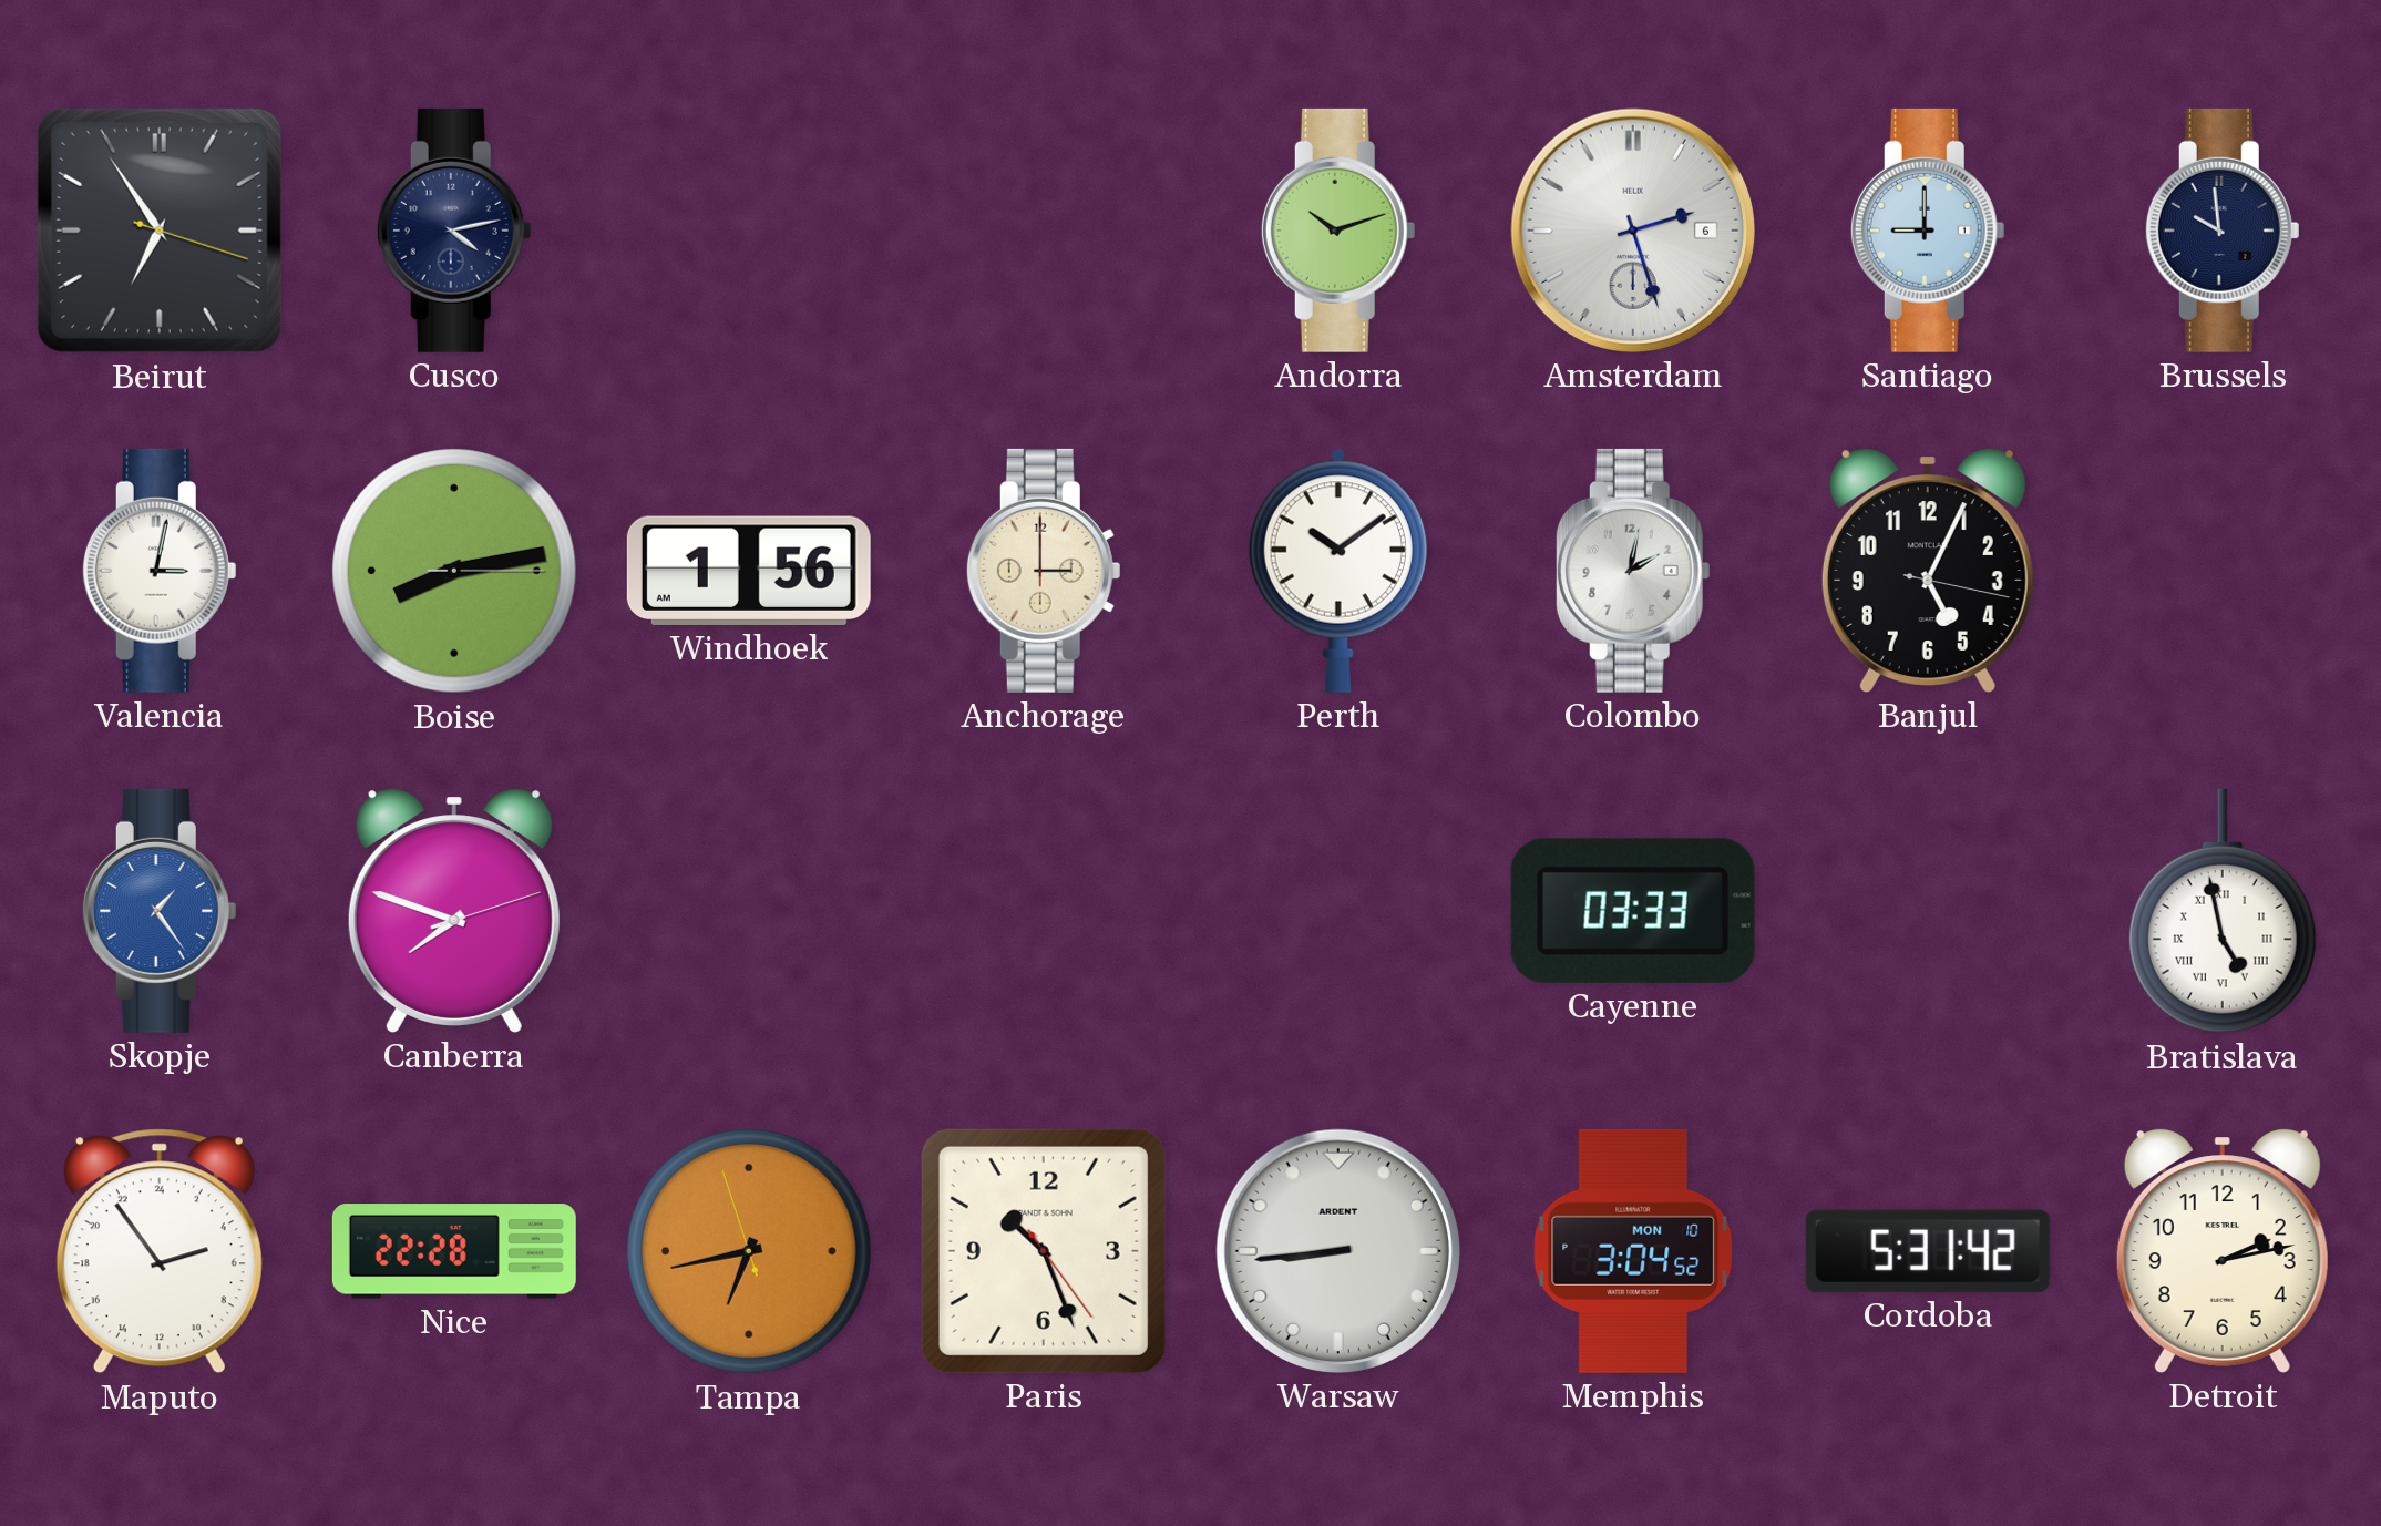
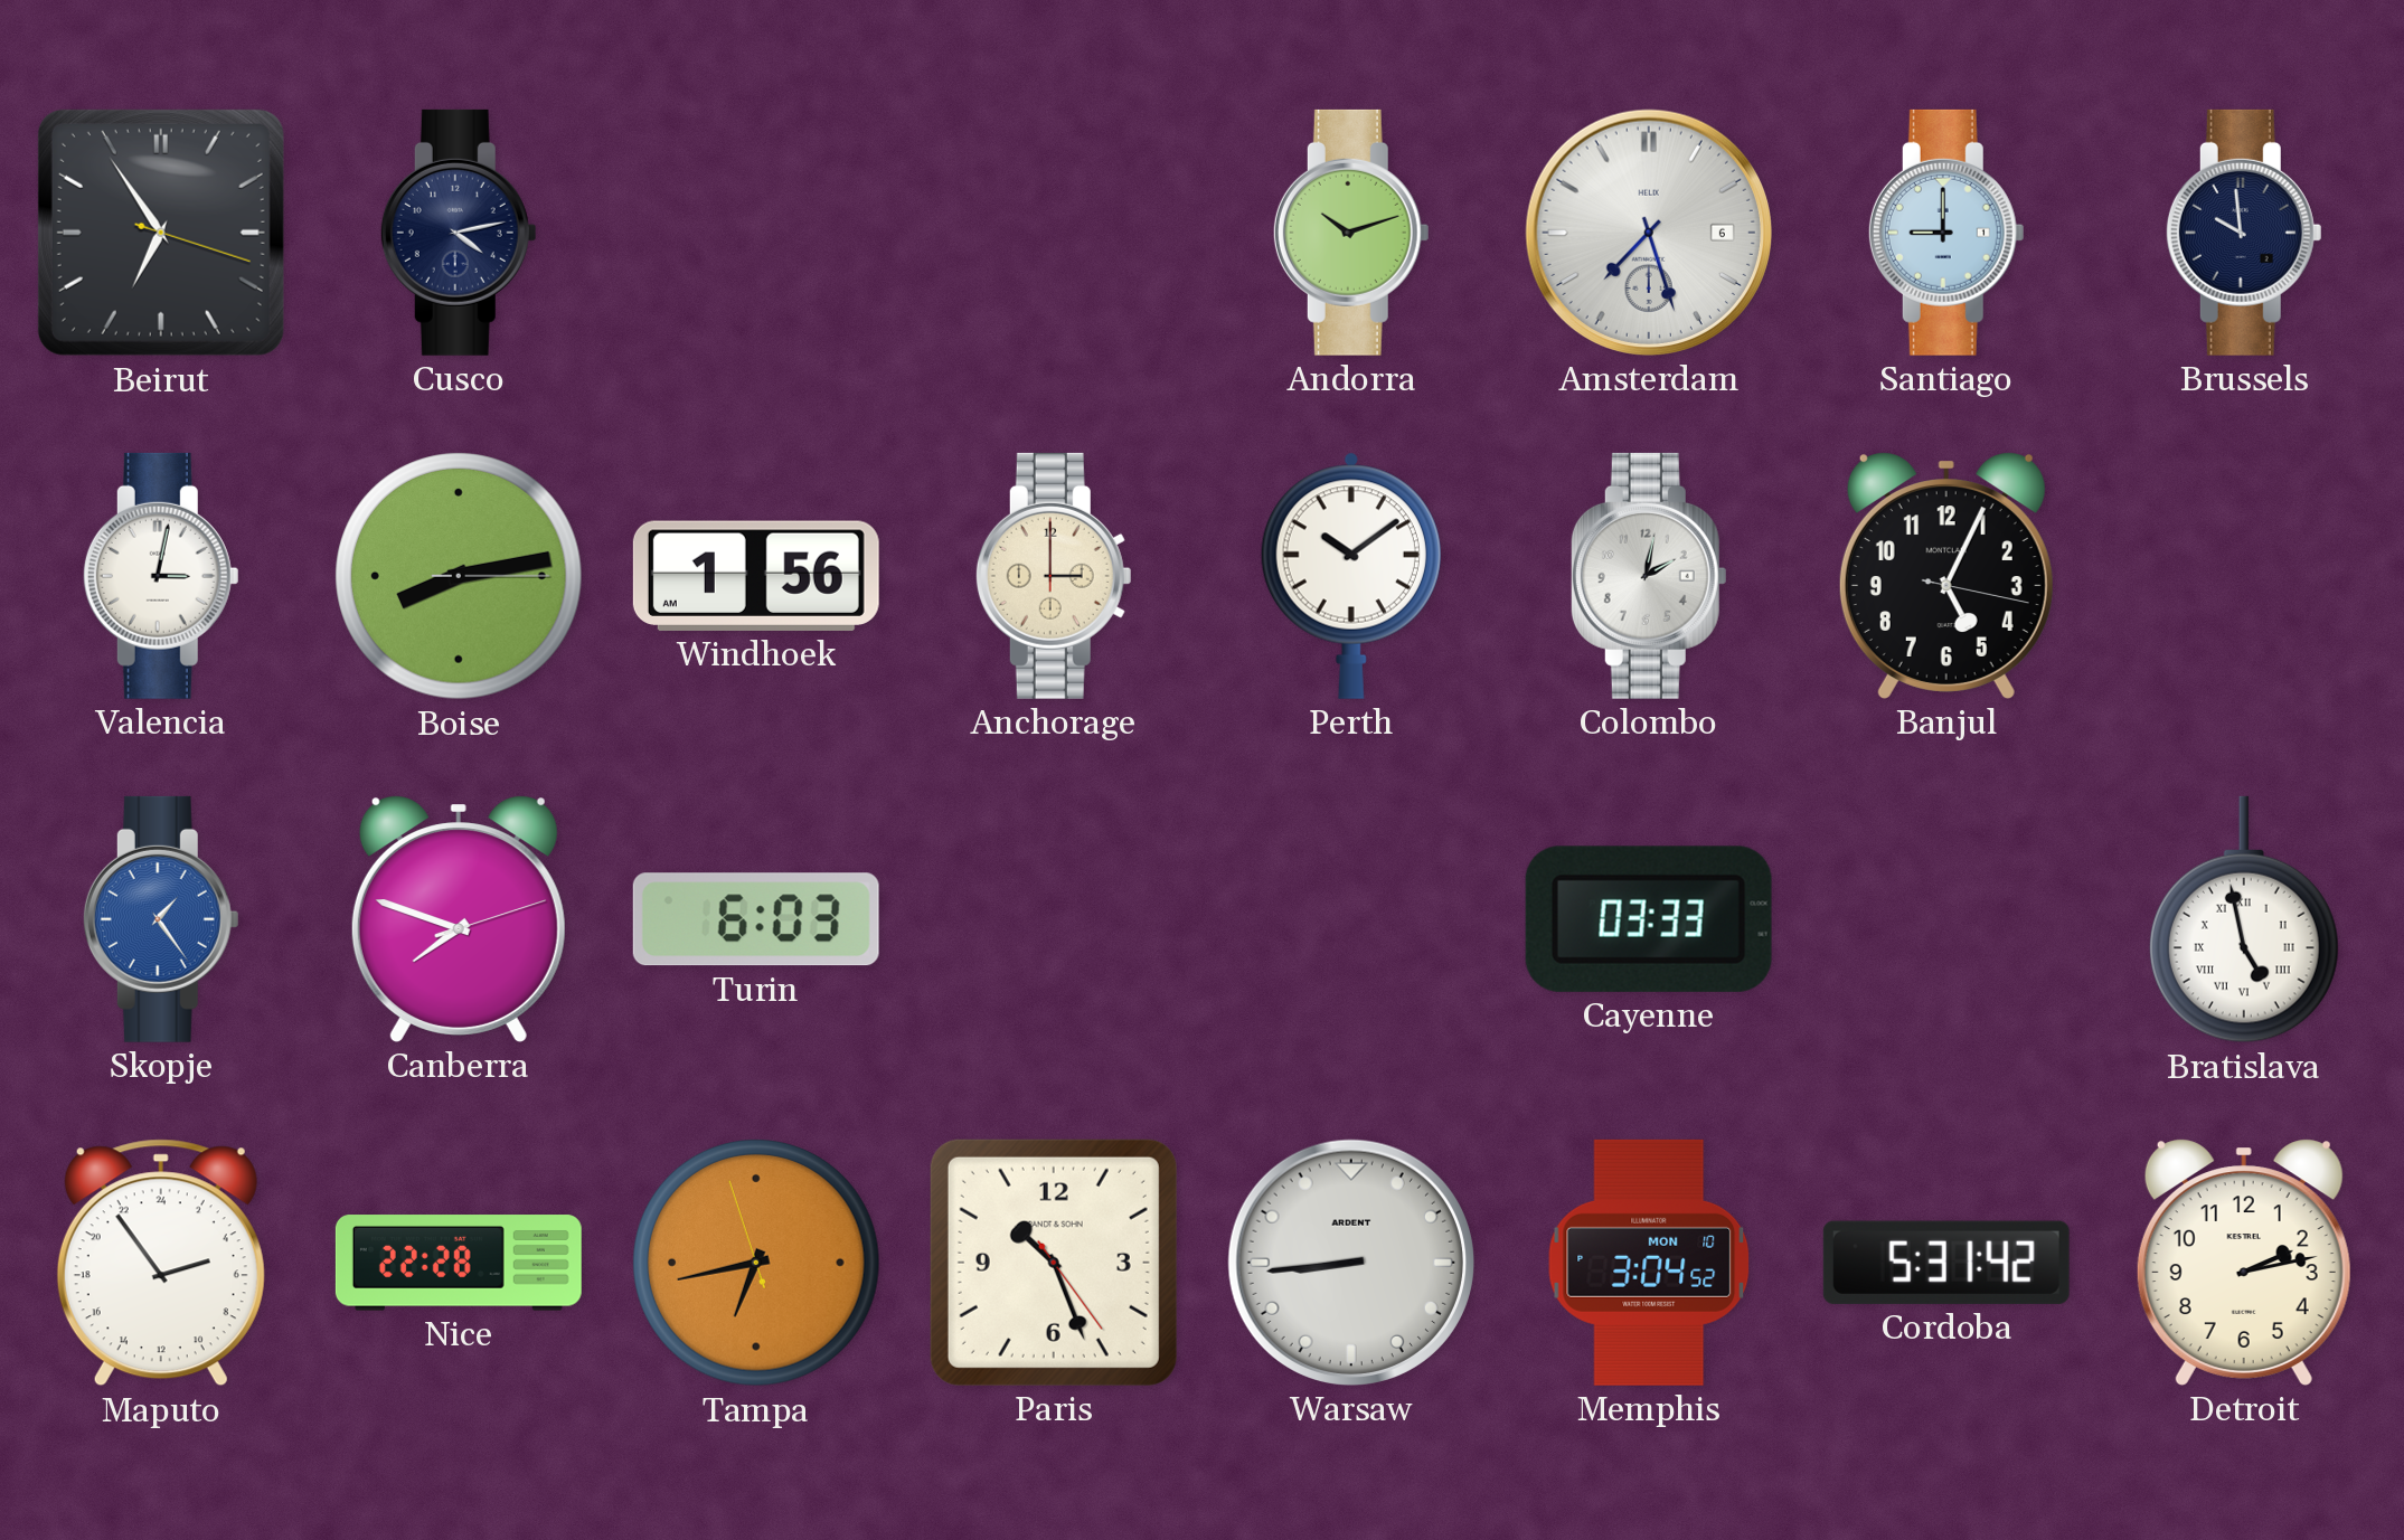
Amsterdam: 2:27 -> 7:27 (1649, 233)
Turin: none -> 6:03 (756, 919)
